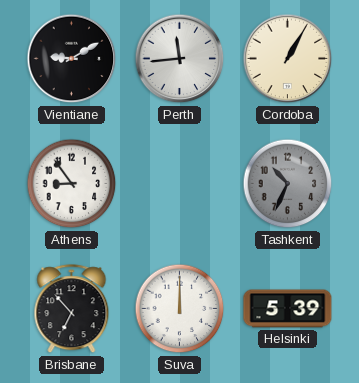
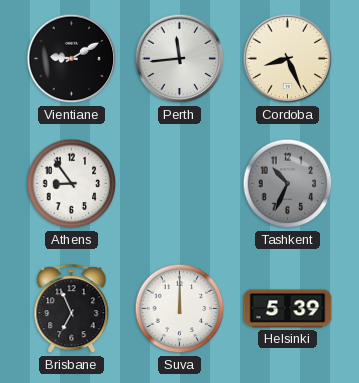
Cordoba: 1:05 -> 8:26 (288, 59)
Brisbane: 6:53 -> 6:56 (72, 309)
